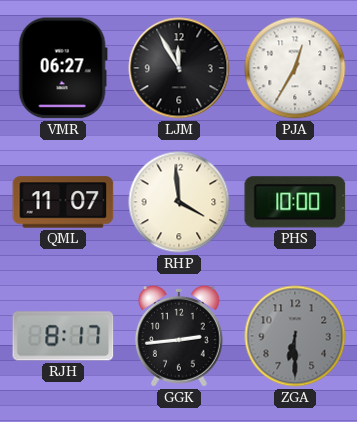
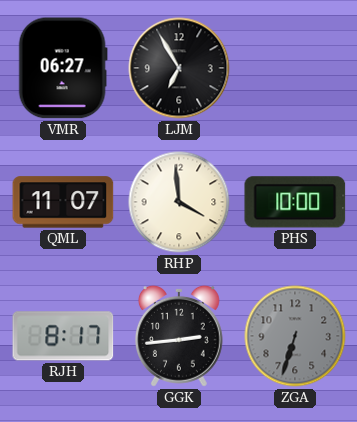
LJM: 11:55 -> 6:55 (179, 68)
PJA: 12:35 -> none (295, 68)
ZGA: 6:30 -> 6:33 (295, 336)
